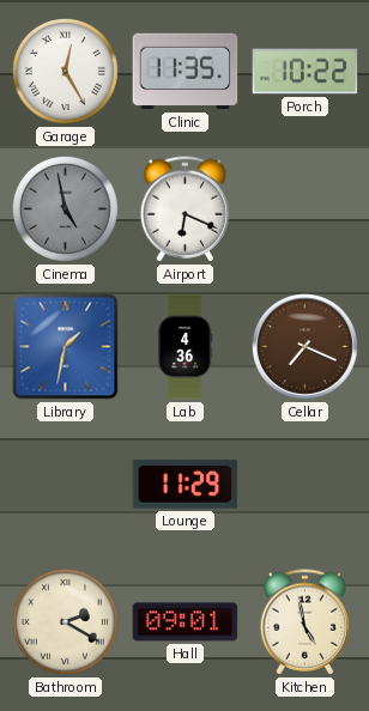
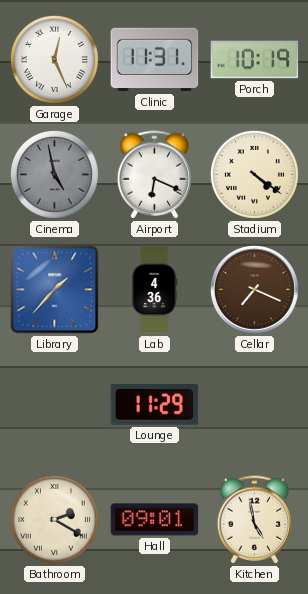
Garage: 12:25 -> 12:26 (54, 59)
Clinic: 11:35 -> 11:31 (155, 60)
Porch: 10:22 -> 10:19 (255, 60)
Stadium: none -> 4:21 (254, 174)
Library: 1:32 -> 1:37 (55, 290)
